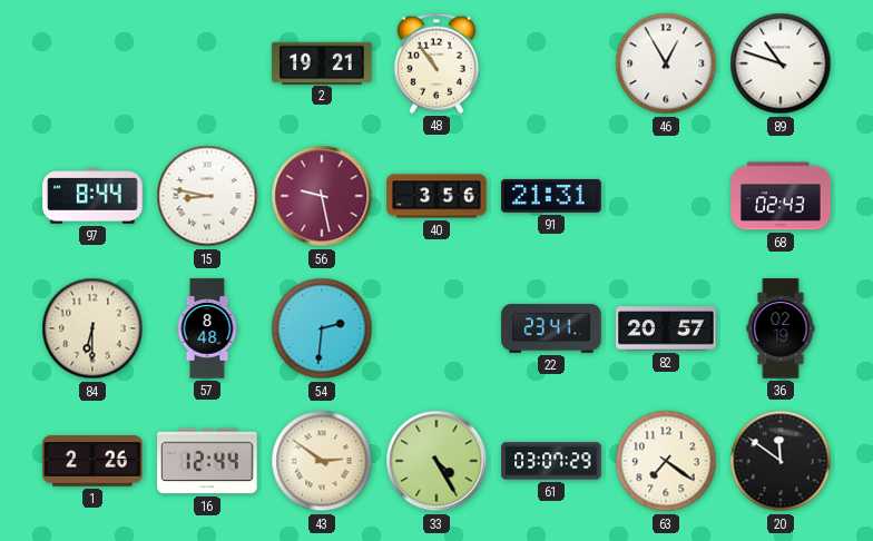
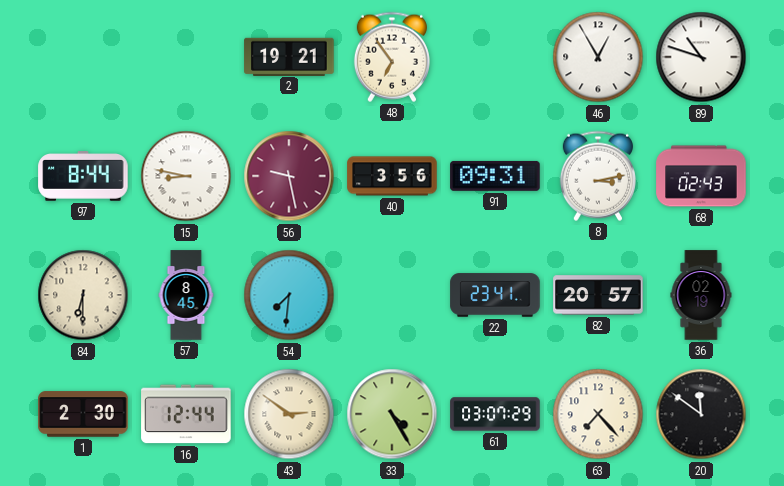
48: 10:54 -> 6:54 (392, 57)
91: 21:31 -> 09:31 (495, 176)
8: none -> 3:13 (598, 176)
57: 8:48 -> 8:45 (186, 295)
54: 2:31 -> 7:31 (289, 295)
1: 2:26 -> 2:30 (83, 414)
63: 7:21 -> 7:23 (598, 414)
